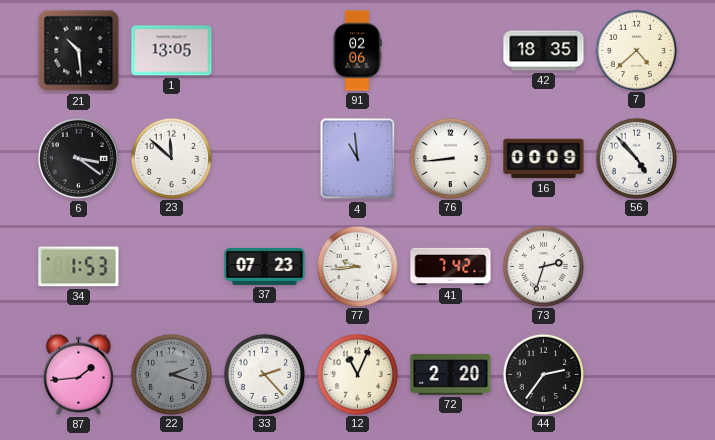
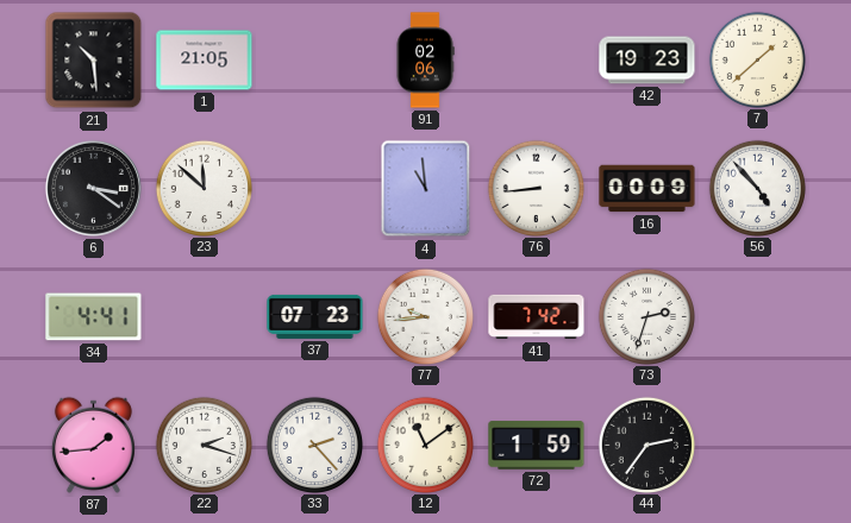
1: 13:05 -> 21:05 (205, 61)
42: 18:35 -> 19:23 (647, 61)
7: 4:38 -> 1:38 (757, 59)
34: 1:53 -> 4:41 (94, 317)
22 dial: grey -> white (204, 445)
12: 11:04 -> 11:09 (425, 445)
72: 2:20 -> 1:59 (537, 446)
